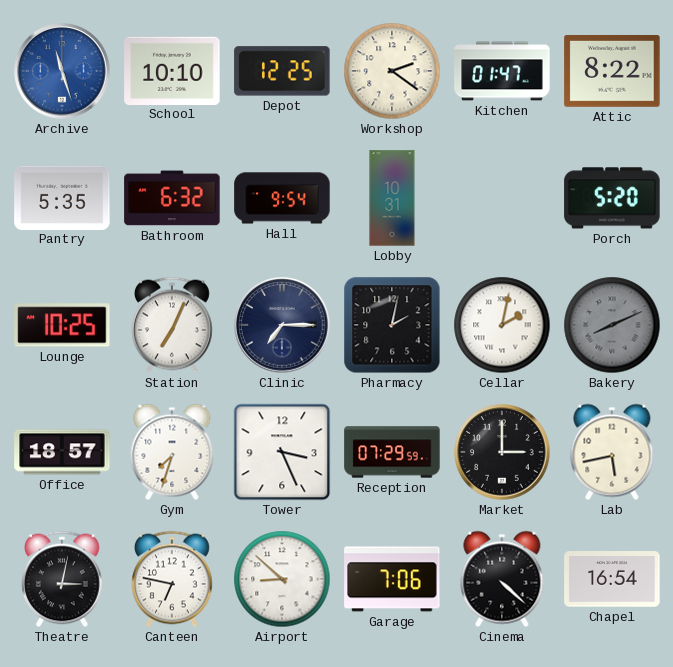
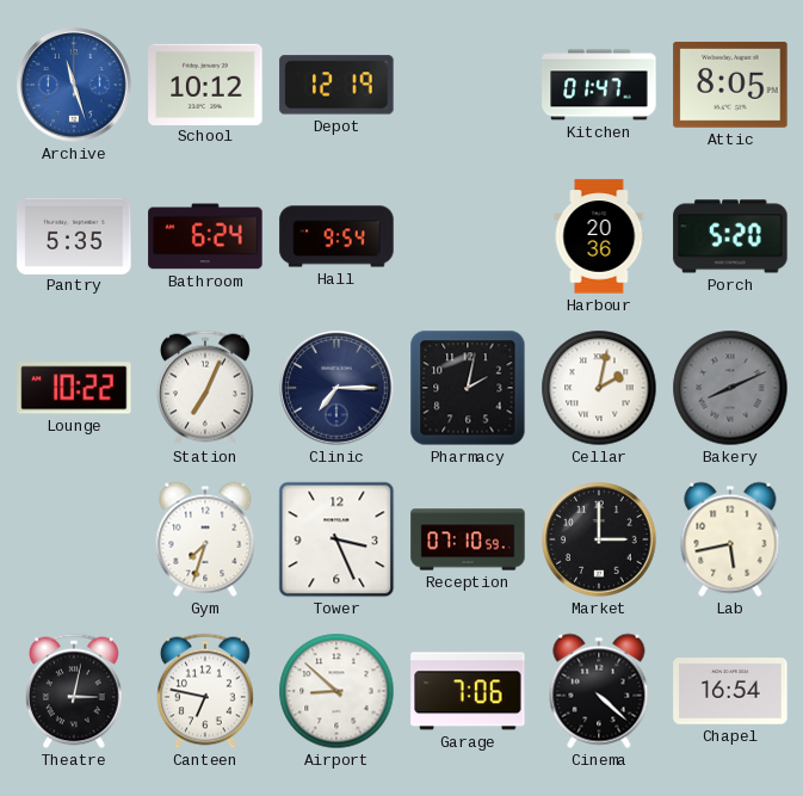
School: 10:10 -> 10:12 (205, 84)
Depot: 12:25 -> 12:19 (336, 85)
Workshop: 2:21 -> none (392, 71)
Attic: 8:22 -> 8:05 (730, 85)
Bathroom: 6:32 -> 6:24 (205, 236)
Lobby: 10:31 -> none (392, 198)
Harbour: none -> 20:36 (599, 236)
Lounge: 10:25 -> 10:22 (74, 388)
Office: 18:57 -> none (62, 452)
Reception: 07:29 -> 07:10 (468, 539)
